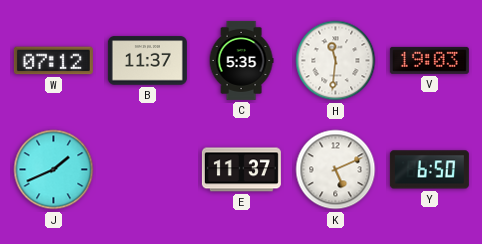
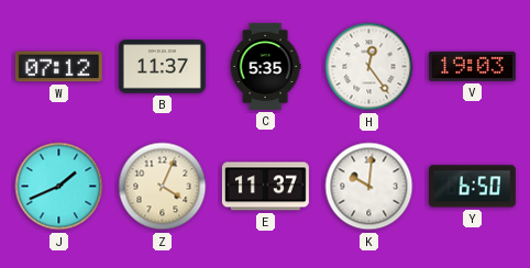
H: 11:31 -> 12:24 (369, 67)
Z: none -> 4:04 (163, 187)
K: 5:11 -> 10:01 (369, 187)
